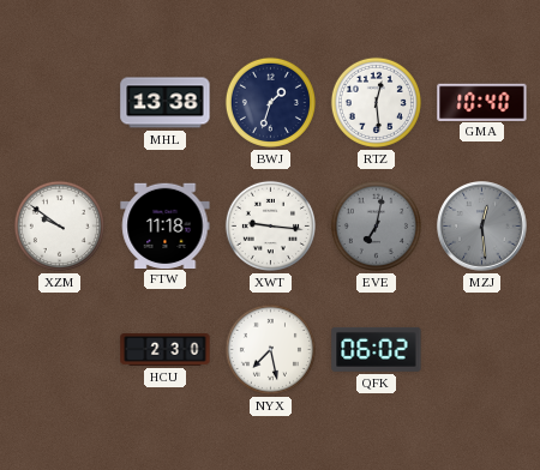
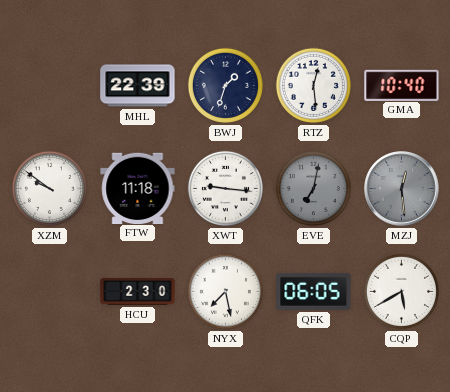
MHL: 13:38 -> 22:39 (138, 86)
QFK: 06:02 -> 06:05 (314, 291)
CQP: none -> 5:40 (401, 291)
